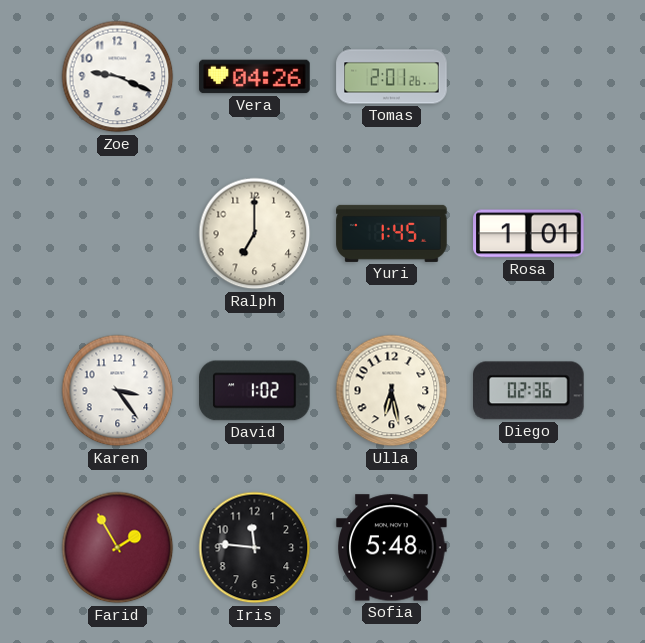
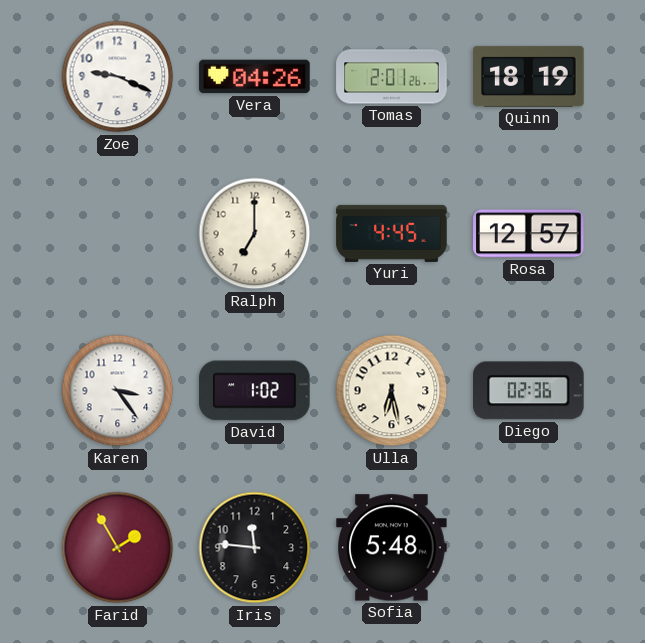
Quinn: none -> 18:19 (529, 76)
Yuri: 1:45 -> 4:45 (392, 233)
Rosa: 1:01 -> 12:57 (529, 234)
